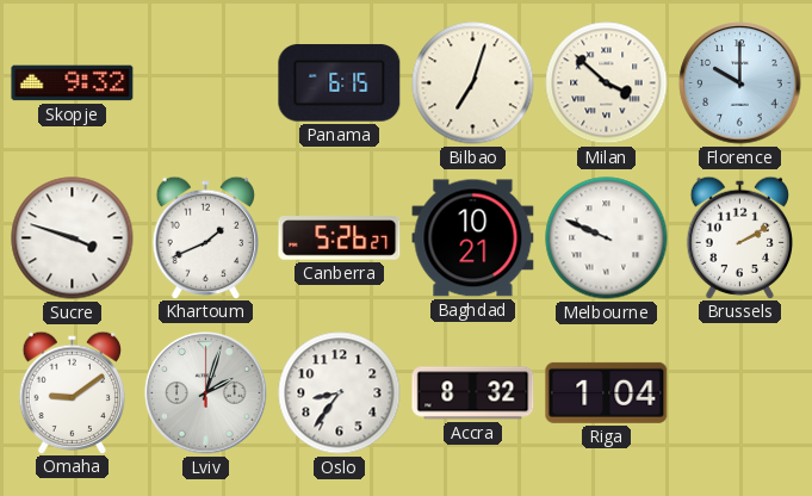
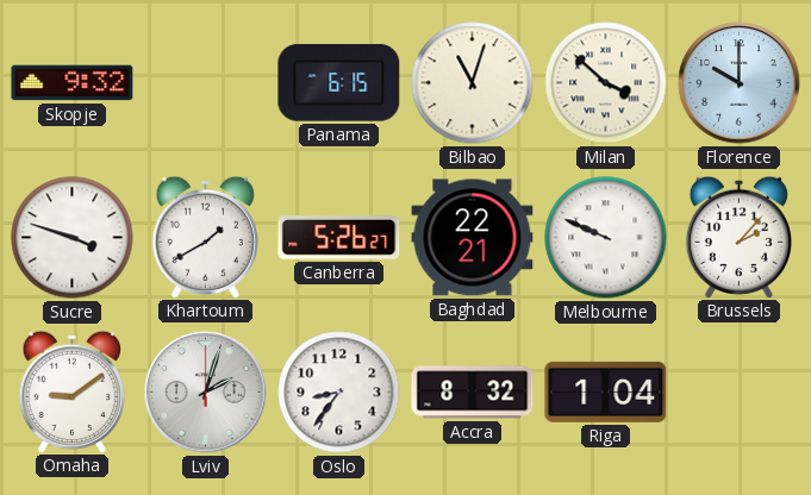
Bilbao: 7:03 -> 11:03 (473, 83)
Khartoum: 1:41 -> 1:40 (205, 237)
Baghdad: 10:21 -> 22:21 (473, 238)
Brussels: 2:10 -> 2:07 (738, 237)
